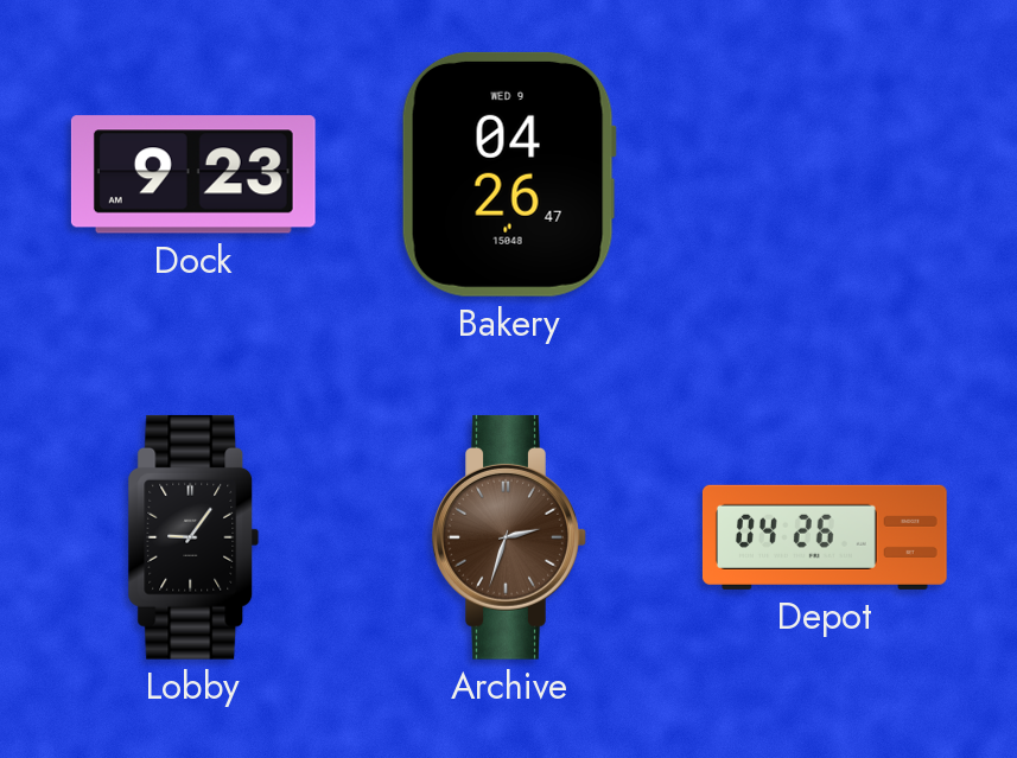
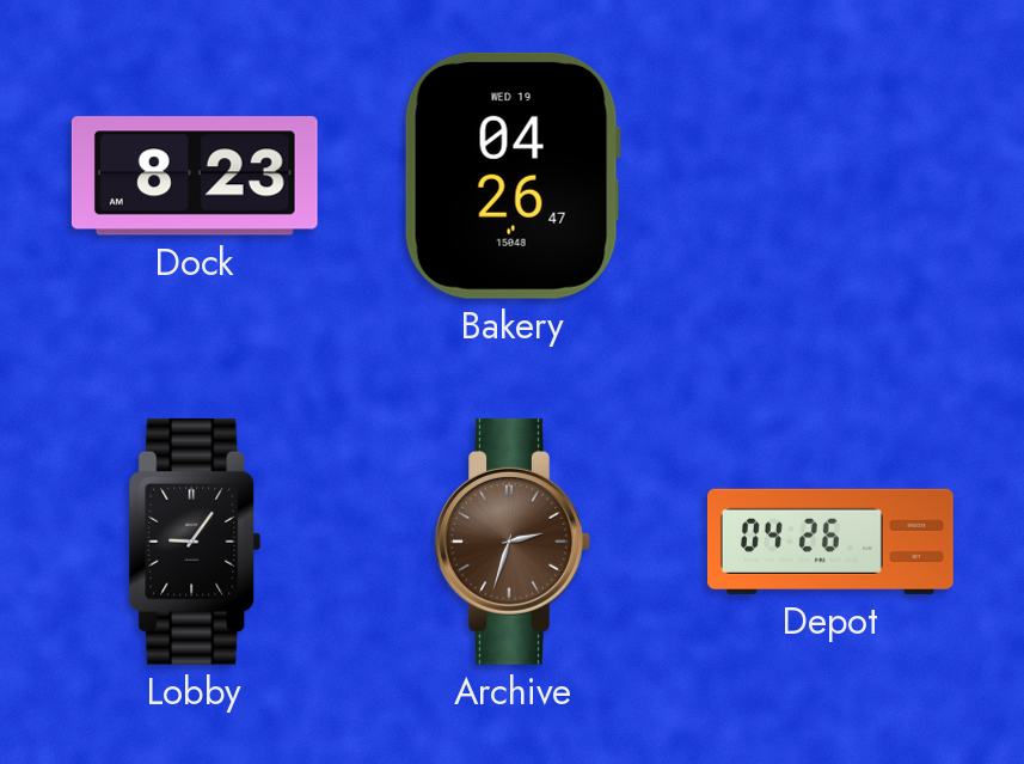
Dock: 9:23 -> 8:23 (195, 176)
Bakery date: WED 9 -> WED 19 (513, 176)
